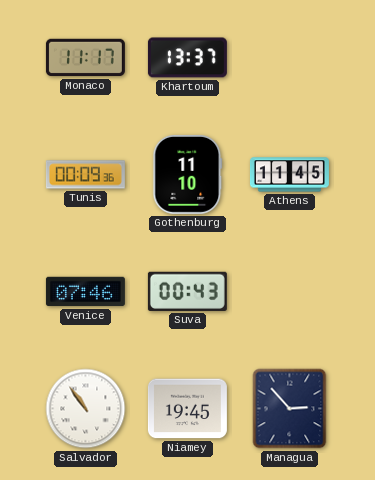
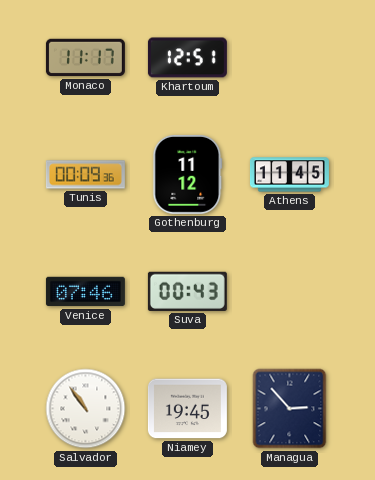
Khartoum: 13:37 -> 12:51 (187, 58)
Gothenburg: 11:10 -> 11:12 (188, 174)
